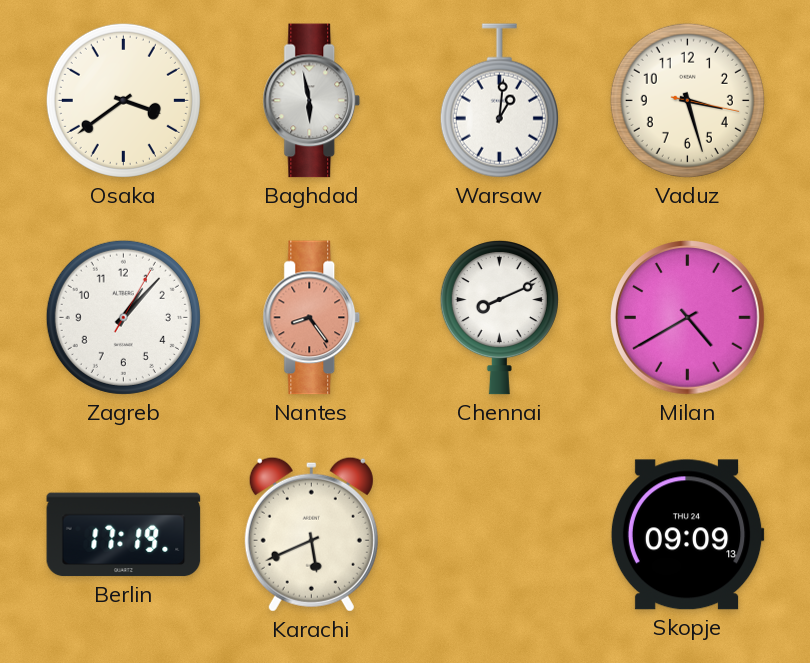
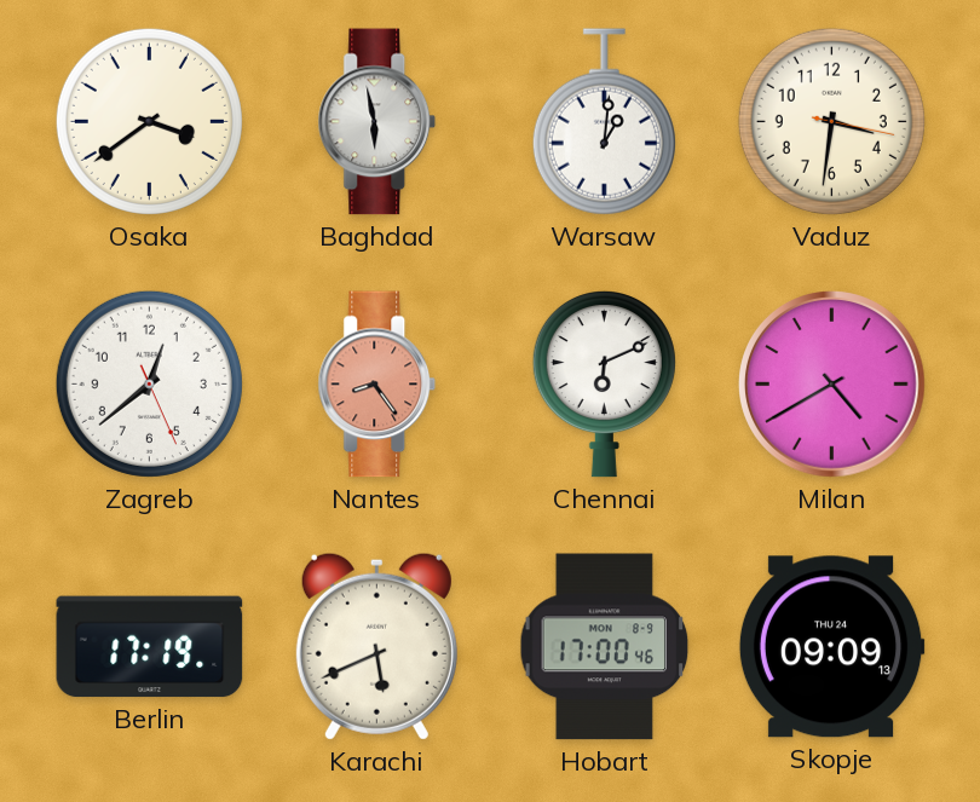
Vaduz: 3:27 -> 3:31 (831, 121)
Zagreb: 1:07 -> 12:38 (149, 383)
Chennai: 8:11 -> 6:11 (604, 385)
Hobart: none -> 17:00 (605, 647)
